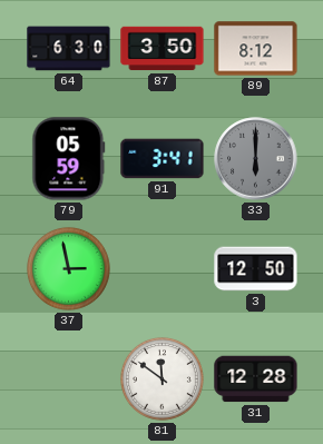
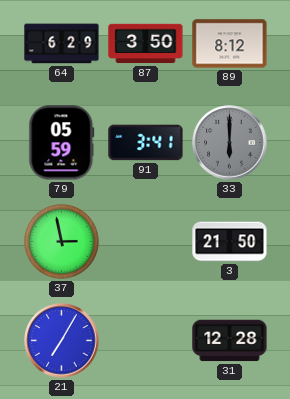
64: 6:30 -> 6:29 (62, 44)
3: 12:50 -> 21:50 (230, 242)
21: none -> 7:05 (62, 341)
81: 11:51 -> none (161, 378)
